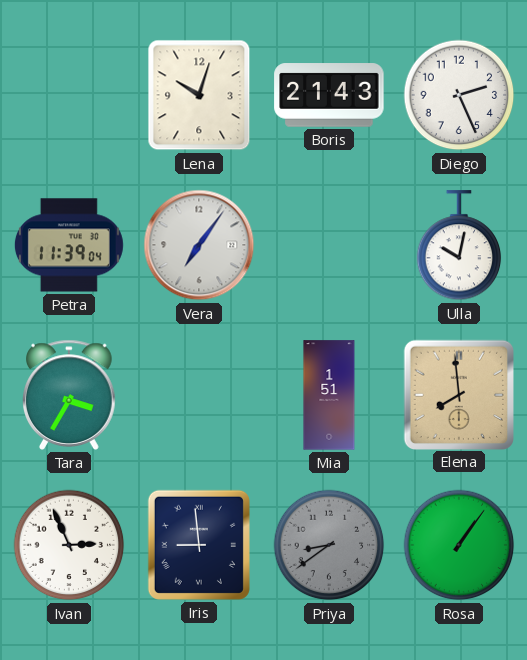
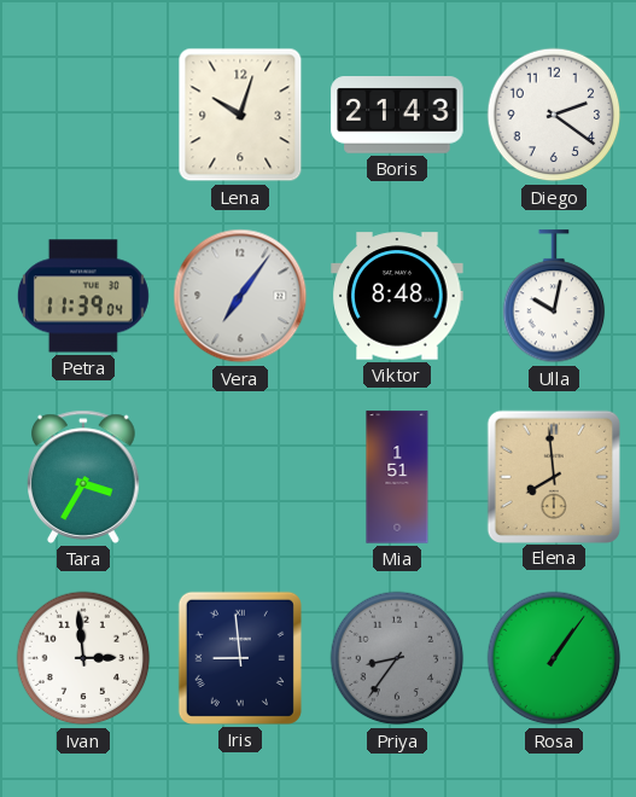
Diego: 2:26 -> 2:21 (554, 115)
Viktor: none -> 8:48 (397, 296)
Ivan: 2:56 -> 2:59 (83, 658)
Priya: 8:39 -> 8:36 (397, 658)
